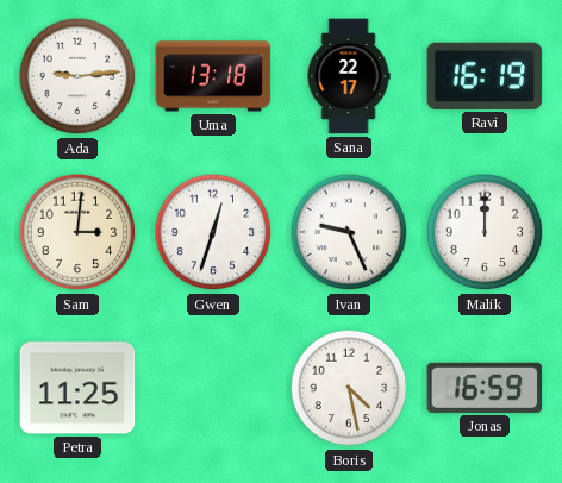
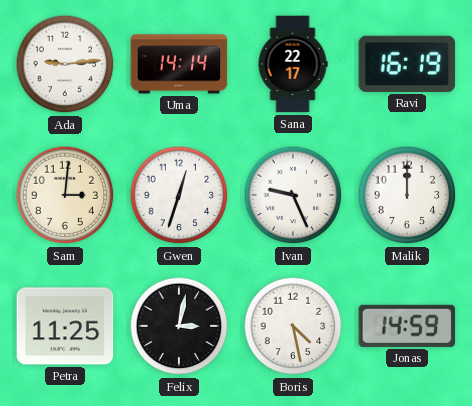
Uma: 13:18 -> 14:14 (179, 64)
Felix: none -> 3:02 (179, 326)
Jonas: 16:59 -> 14:59 (407, 326)
